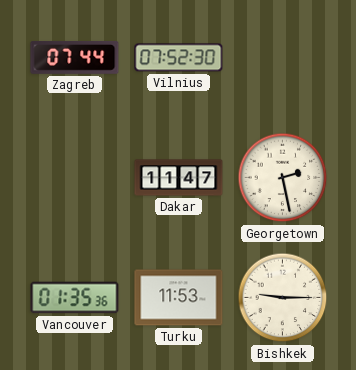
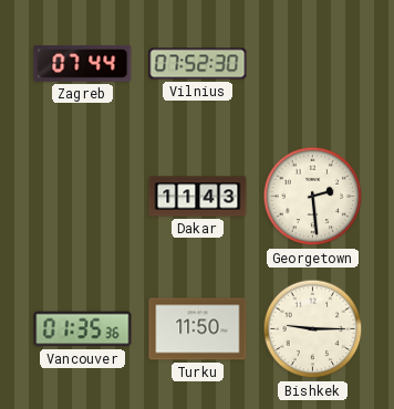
Dakar: 11:47 -> 11:43 (198, 197)
Georgetown: 2:28 -> 2:29 (313, 197)
Turku: 11:53 -> 11:50 (198, 329)
